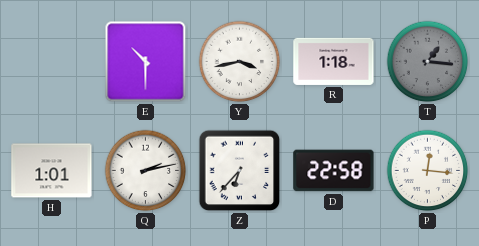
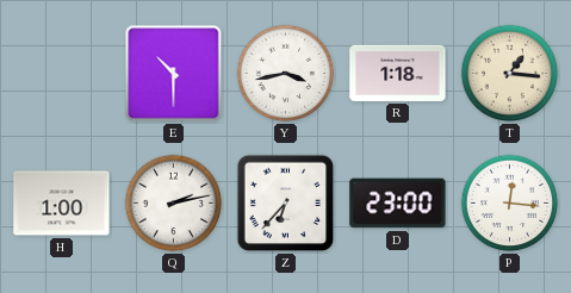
T dial: grey -> cream (510, 74)
H: 1:01 -> 1:00 (62, 204)
D: 22:58 -> 23:00 (398, 204)
